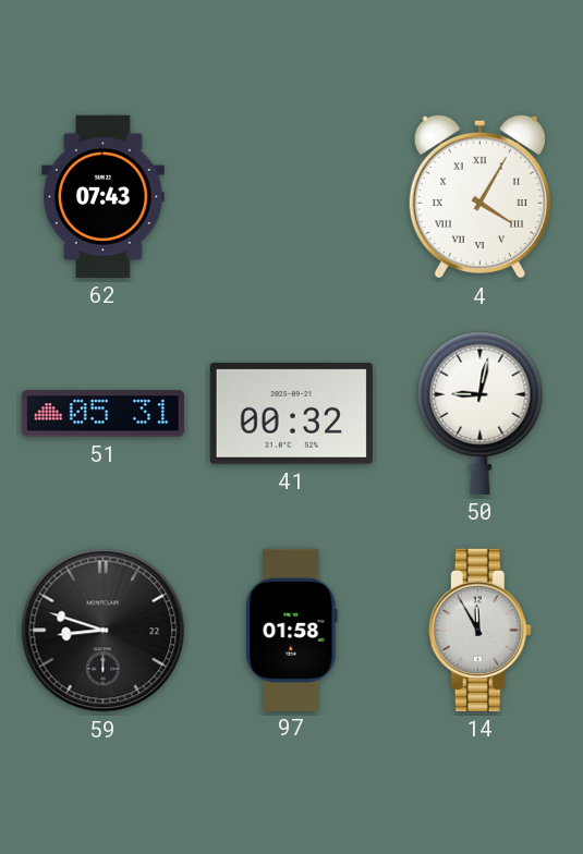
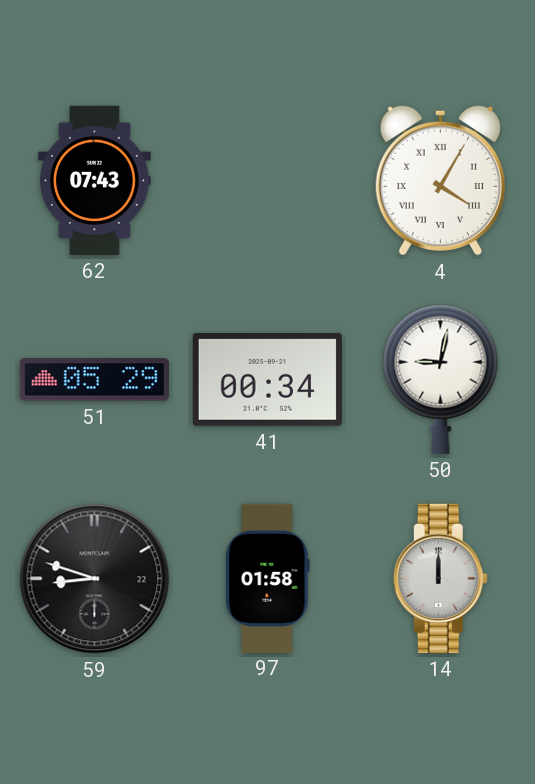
51: 05:31 -> 05:29 (94, 380)
41: 00:32 -> 00:34 (267, 380)
14: 11:55 -> 12:00 (440, 578)
